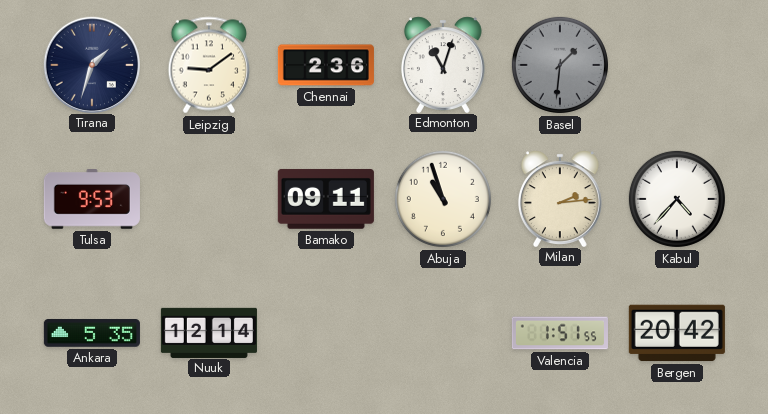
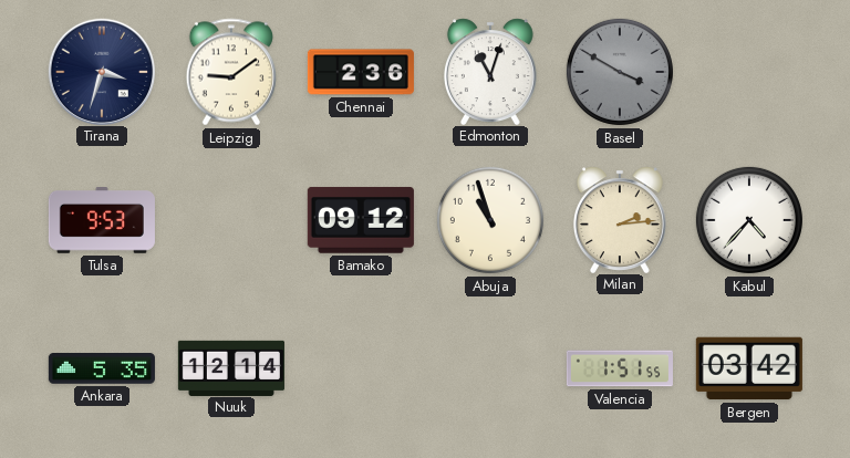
Tirana: 1:33 -> 3:33 (101, 71)
Basel: 1:31 -> 3:50 (620, 72)
Bamako: 09:11 -> 09:12 (361, 220)
Bergen: 20:42 -> 03:42 (749, 368)
